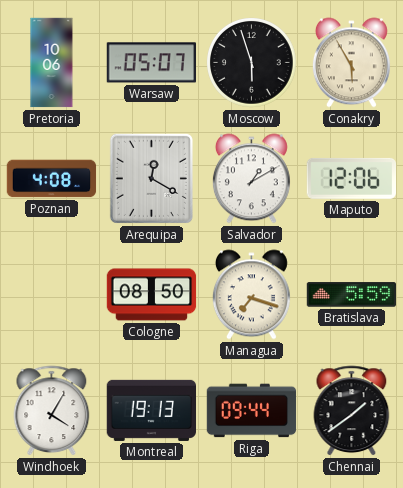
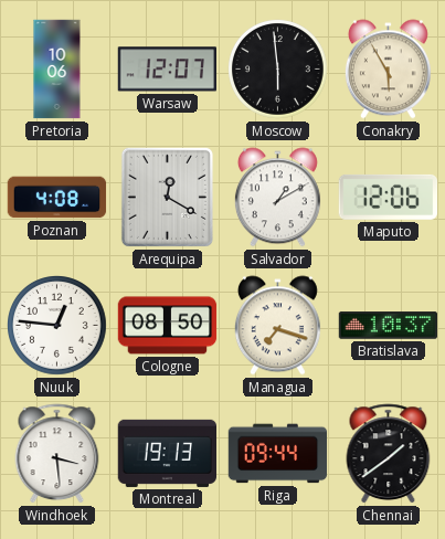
Warsaw: 05:07 -> 12:07 (167, 70)
Moscow: 5:57 -> 5:59 (278, 70)
Nuuk: none -> 12:46 (57, 326)
Bratislava: 5:59 -> 10:37 (389, 326)
Windhoek: 4:05 -> 3:29 (57, 454)
